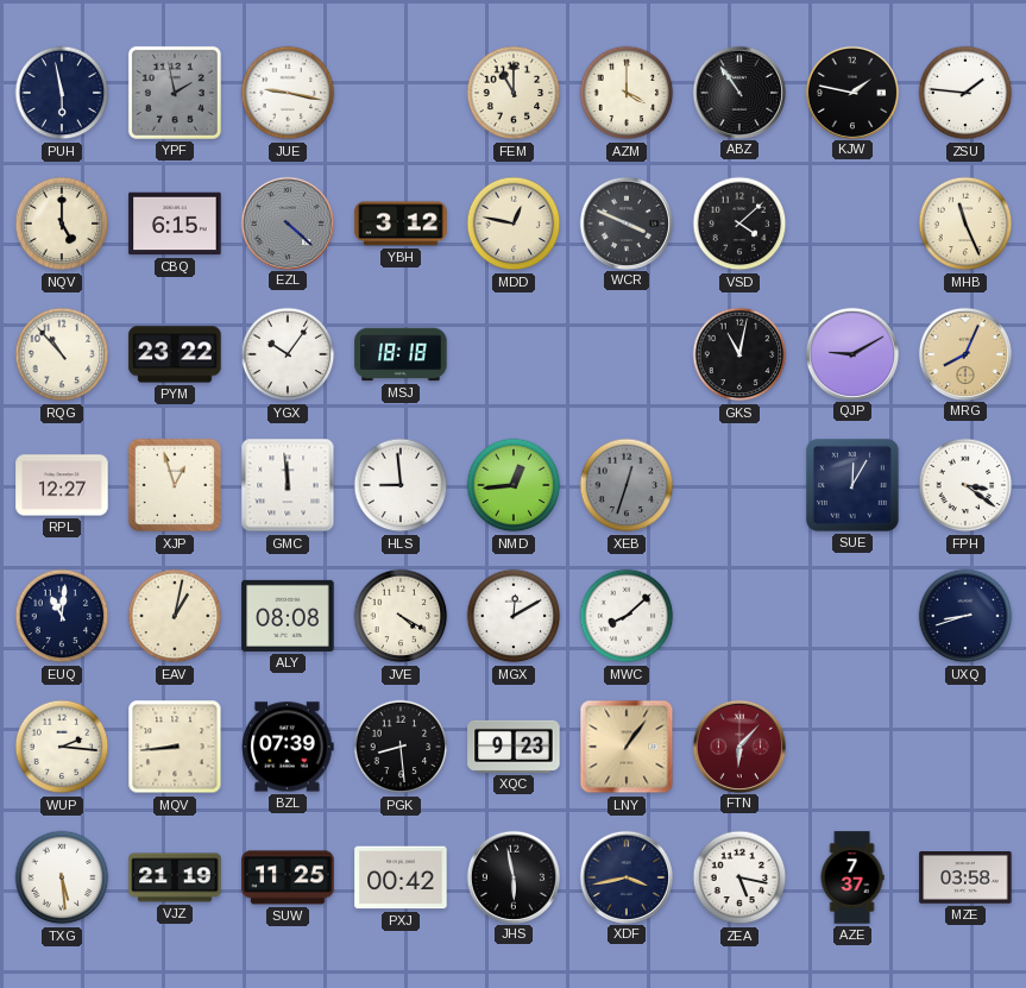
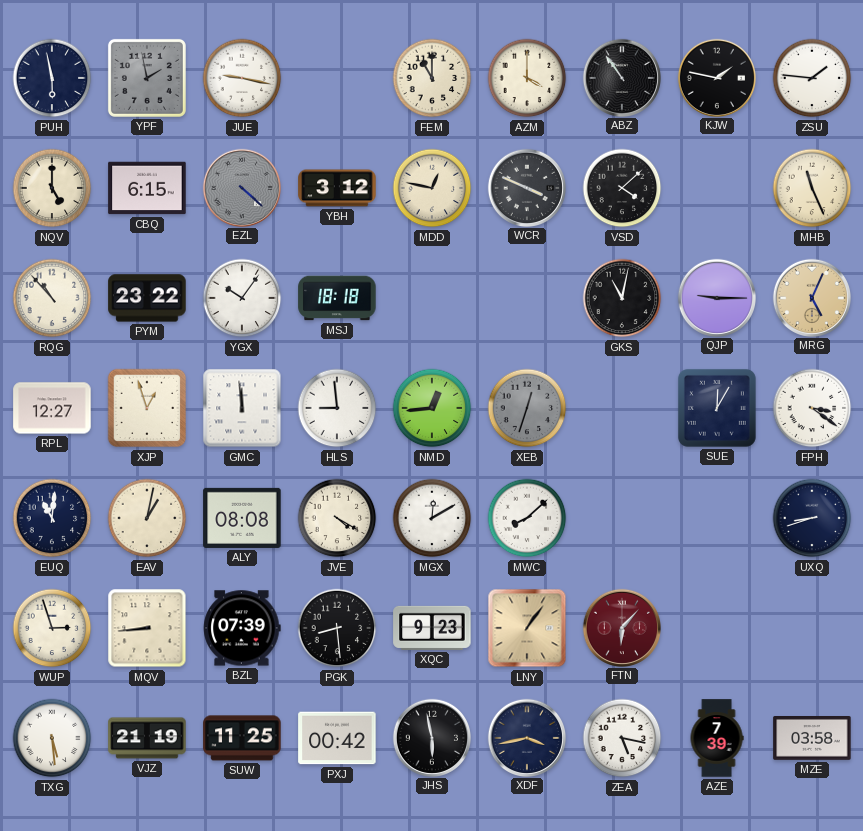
QJP: 9:10 -> 9:15 (716, 297)
MRG: 8:04 -> 5:04 (811, 297)
WUP: 2:16 -> 2:57 (52, 628)
AZE: 7:37 -> 7:39 (717, 738)
